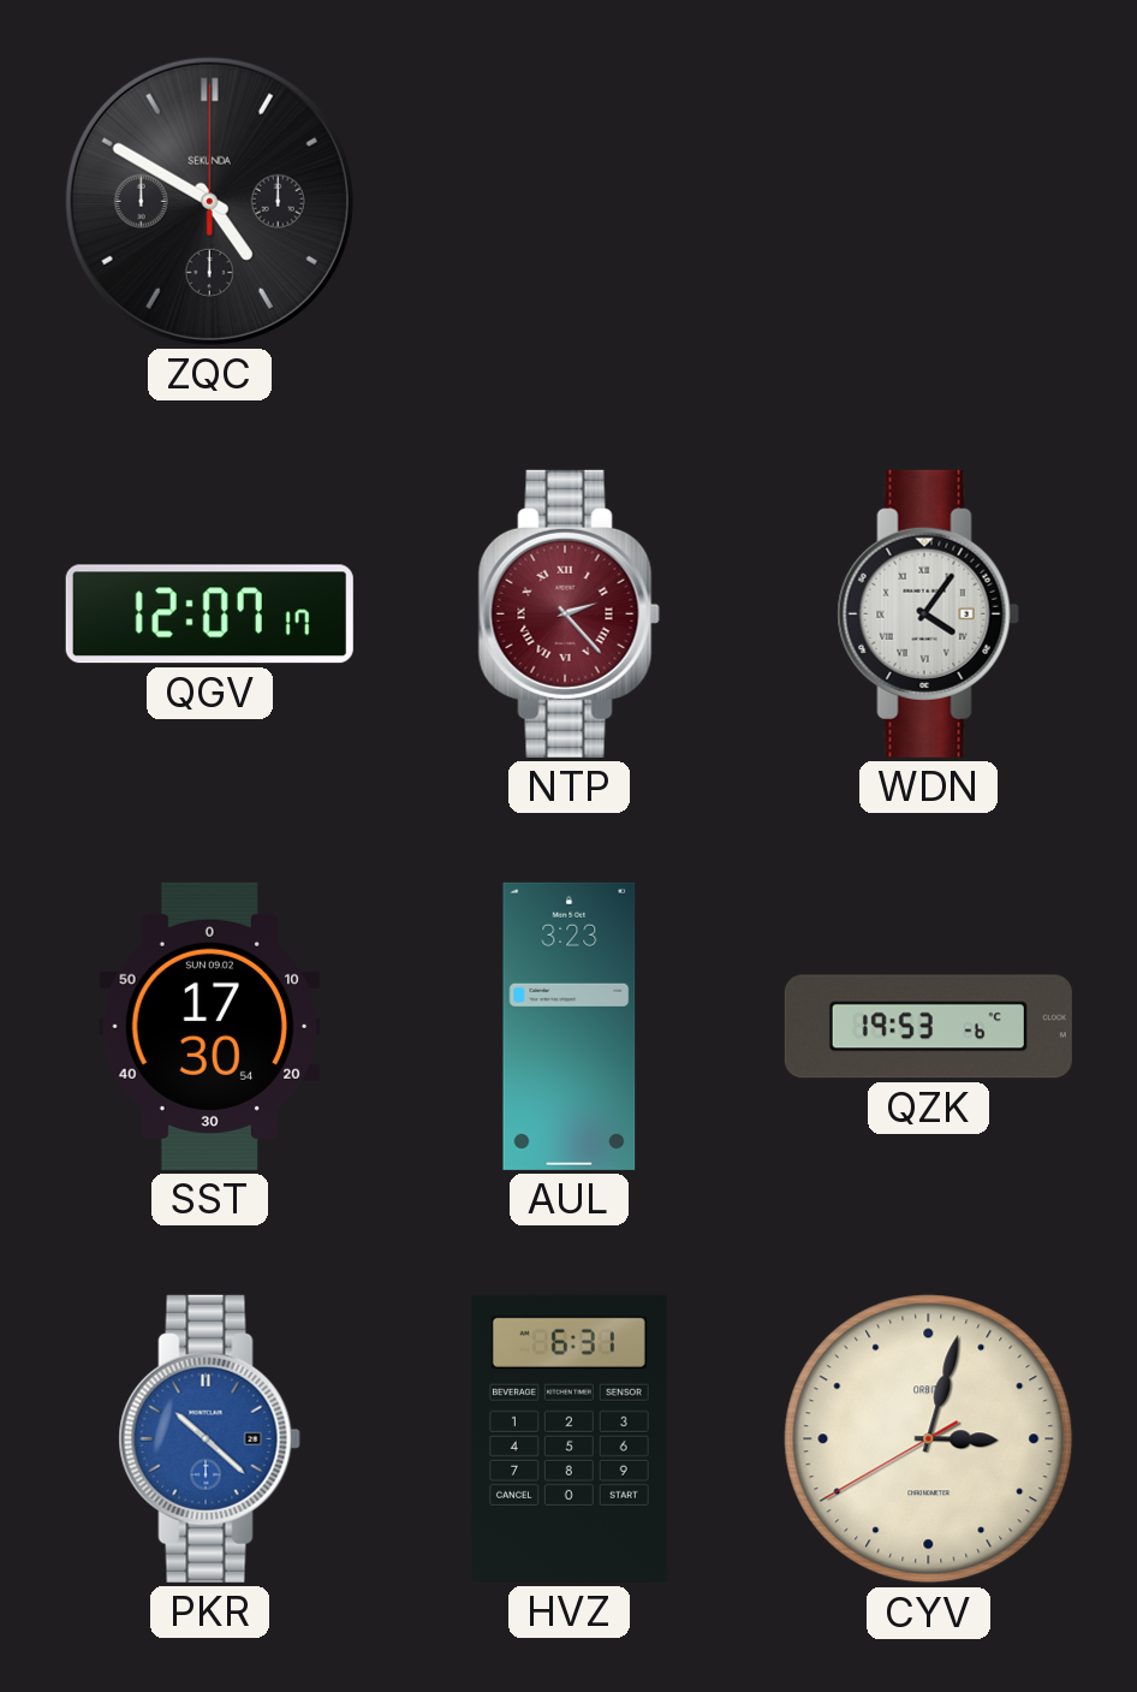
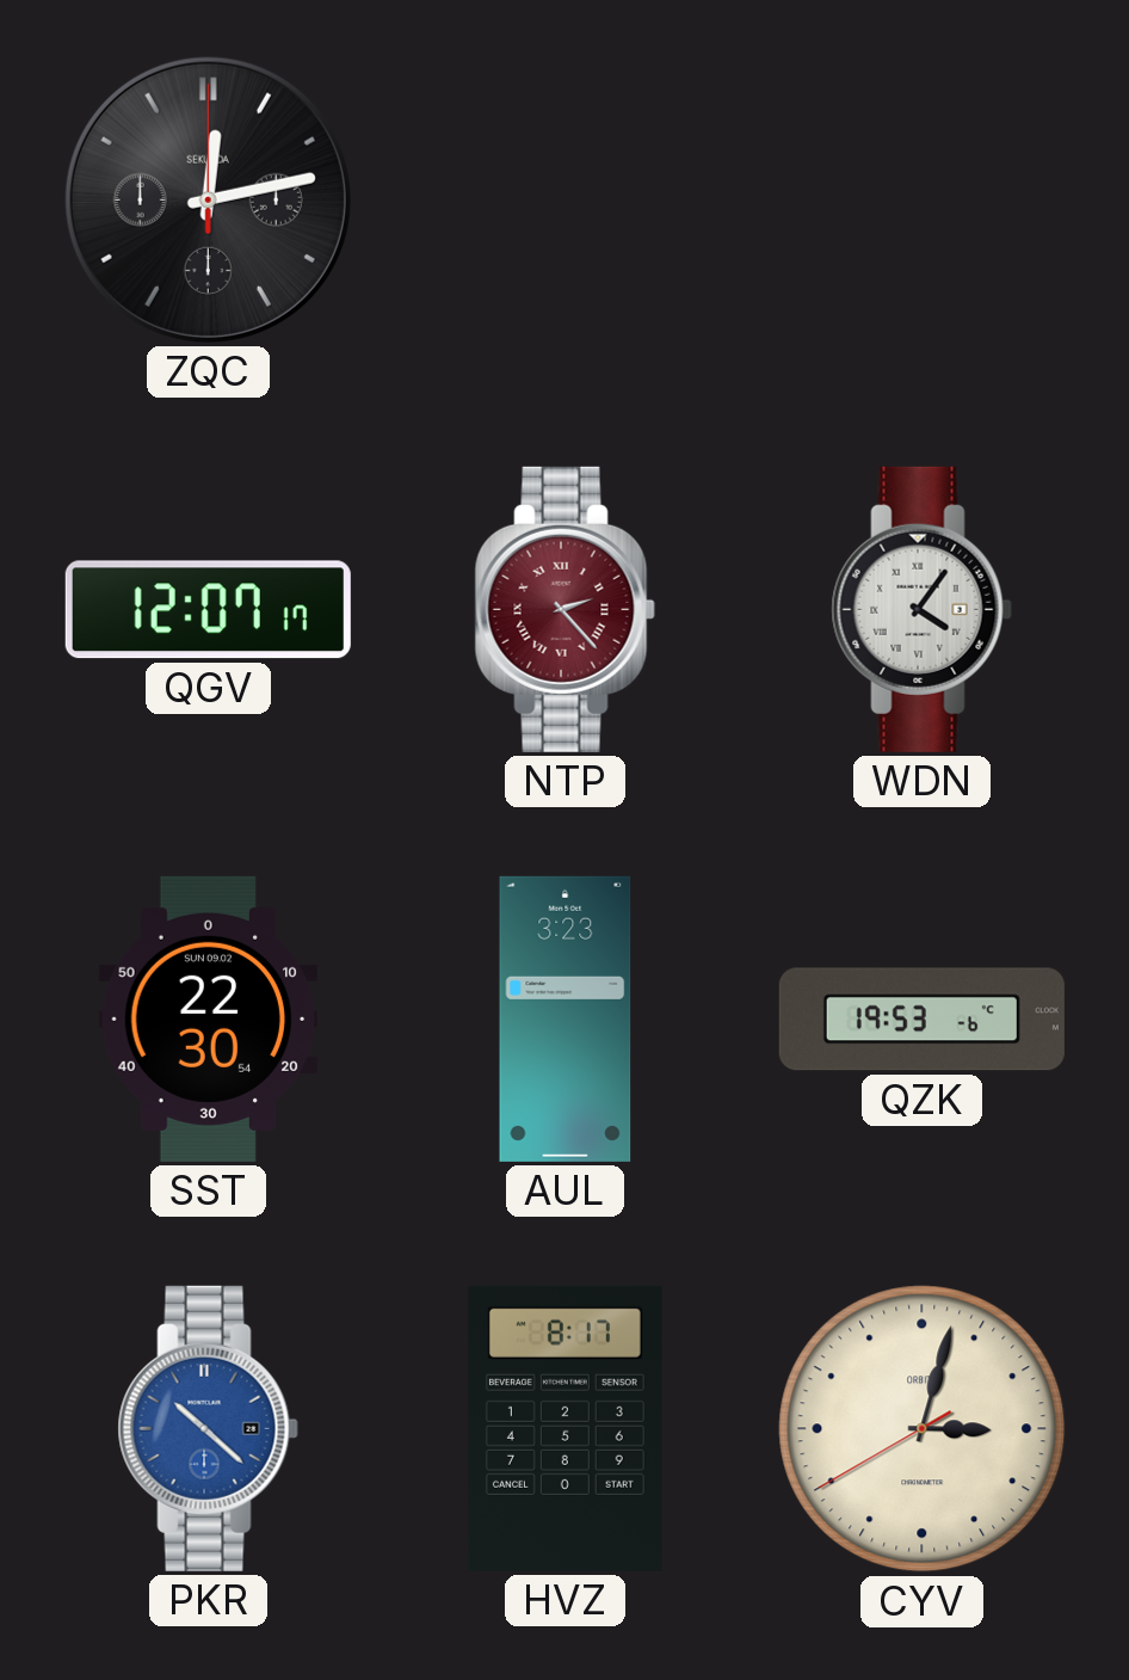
ZQC: 4:50 -> 12:13 (208, 199)
SST: 17:30 -> 22:30 (209, 1019)
HVZ: 6:31 -> 8:17 (564, 1428)
